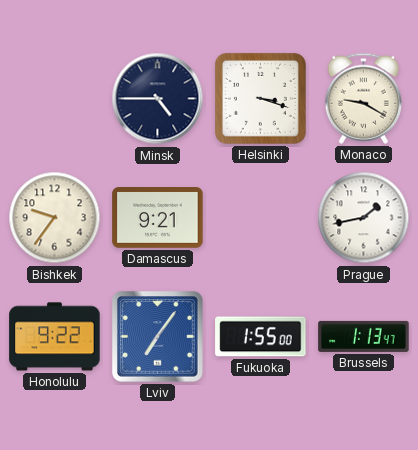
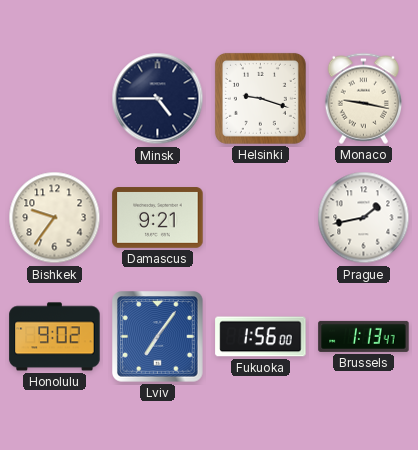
Helsinki: 3:18 -> 9:18 (260, 98)
Monaco: 9:20 -> 9:17 (363, 98)
Honolulu: 9:22 -> 9:02 (55, 337)
Fukuoka: 1:55 -> 1:56 (261, 337)
